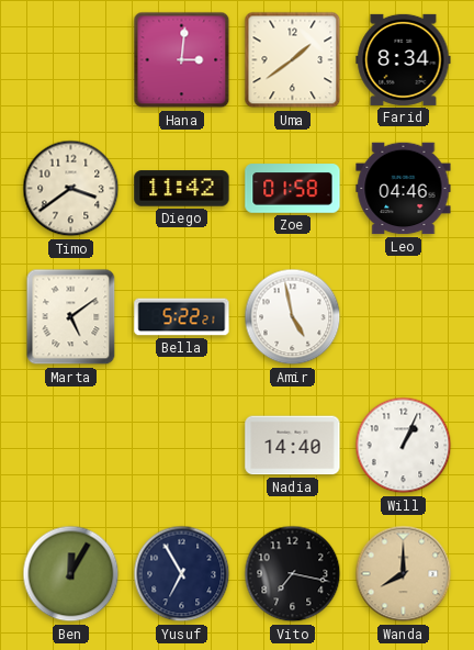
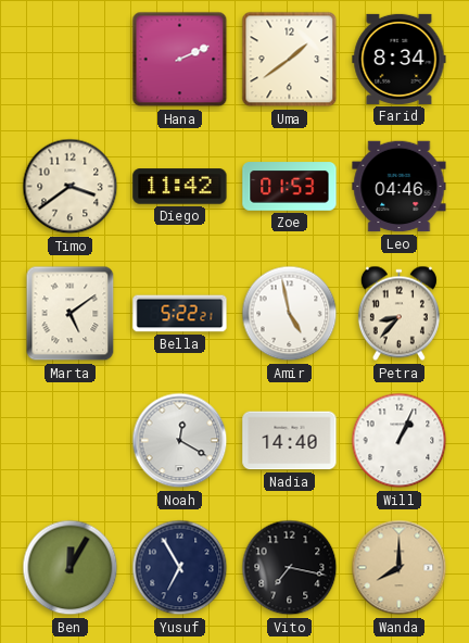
Hana: 3:01 -> 2:11 (180, 60)
Zoe: 01:58 -> 01:53 (290, 187)
Petra: none -> 8:37 (398, 314)
Noah: none -> 12:20 (180, 441)
